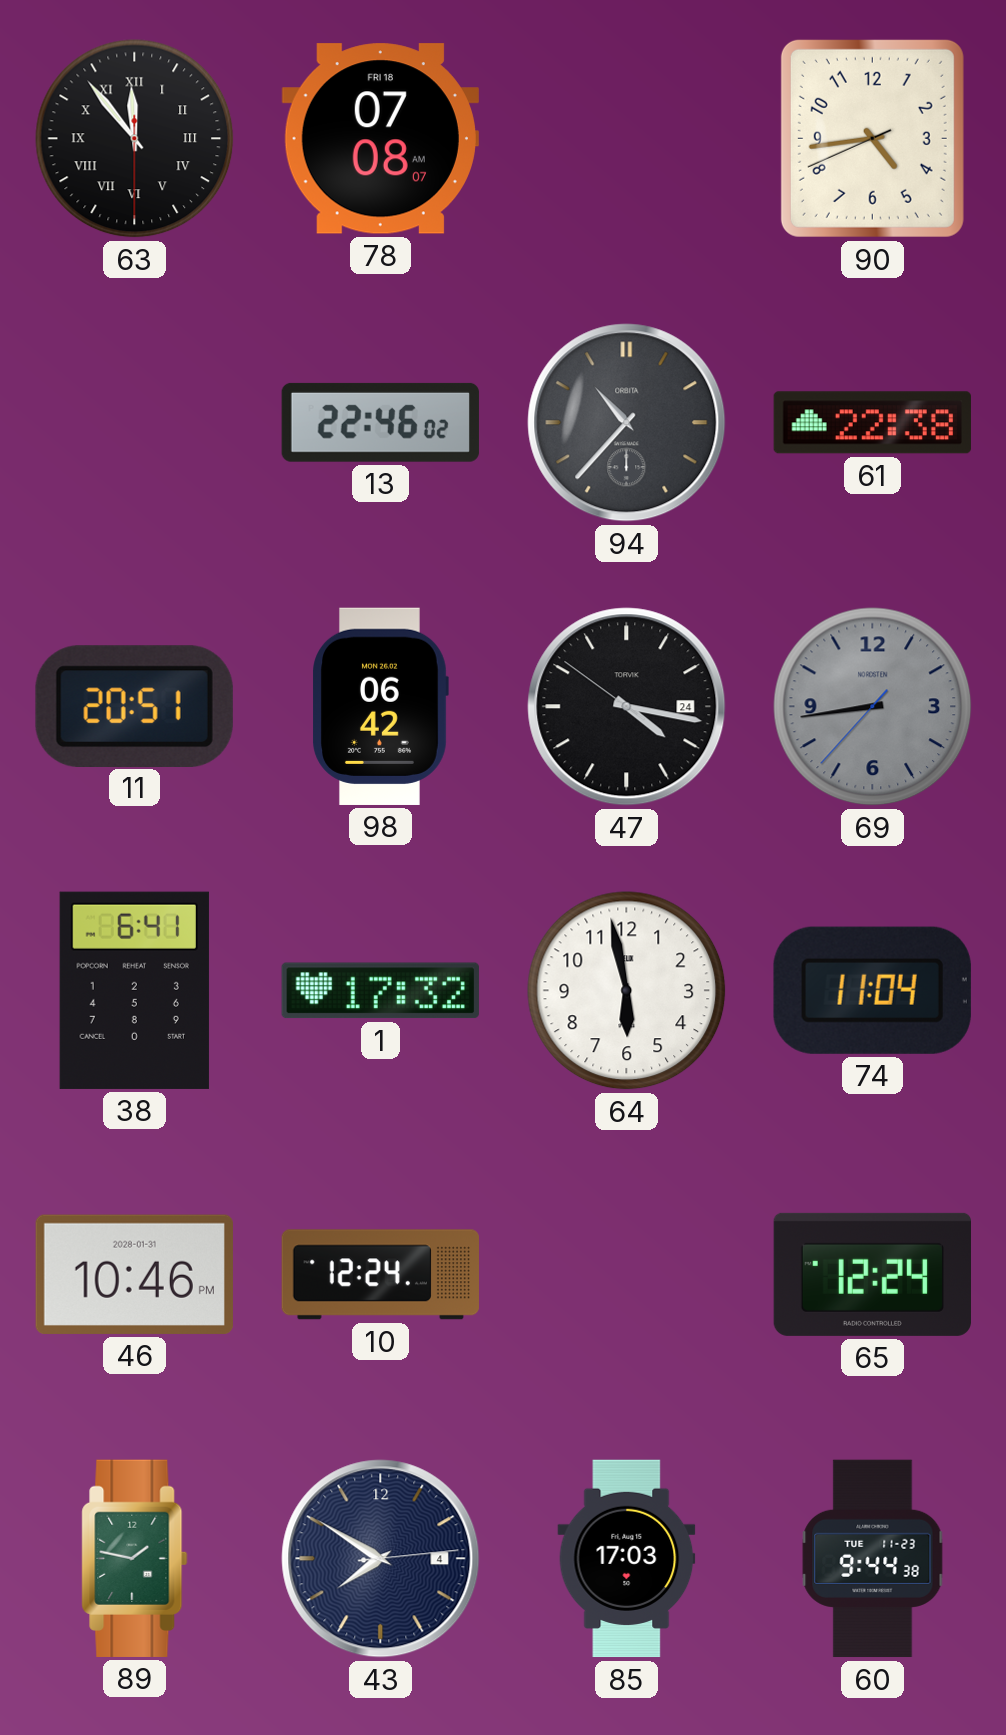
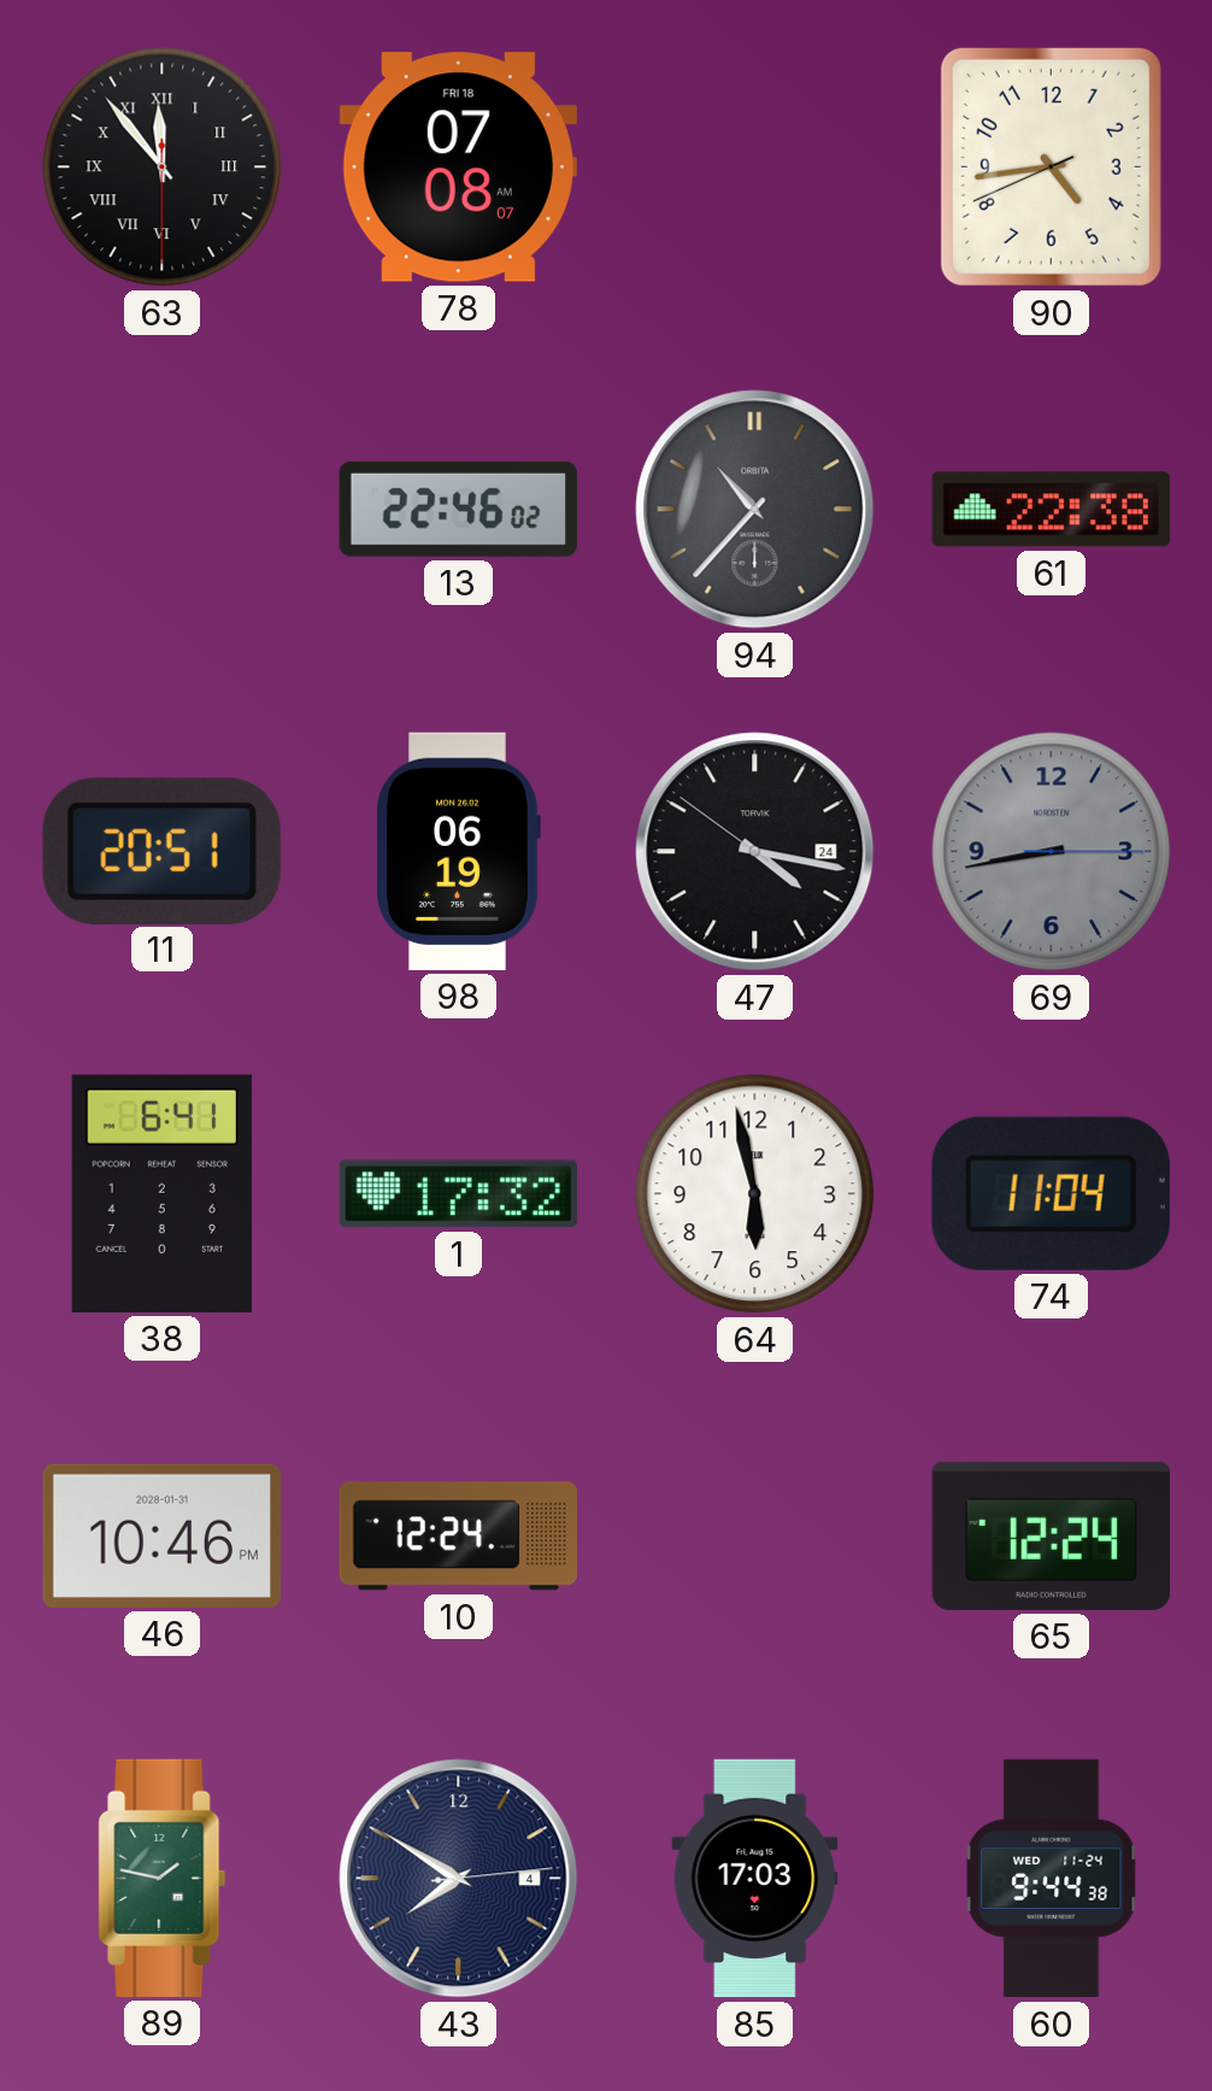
98: 06:42 -> 06:19 (458, 851)
69: 8:43:37 -> 8:43:15 (1052, 852)
60 date: TUE 11-23 -> WED 11-24 (1052, 1879)
